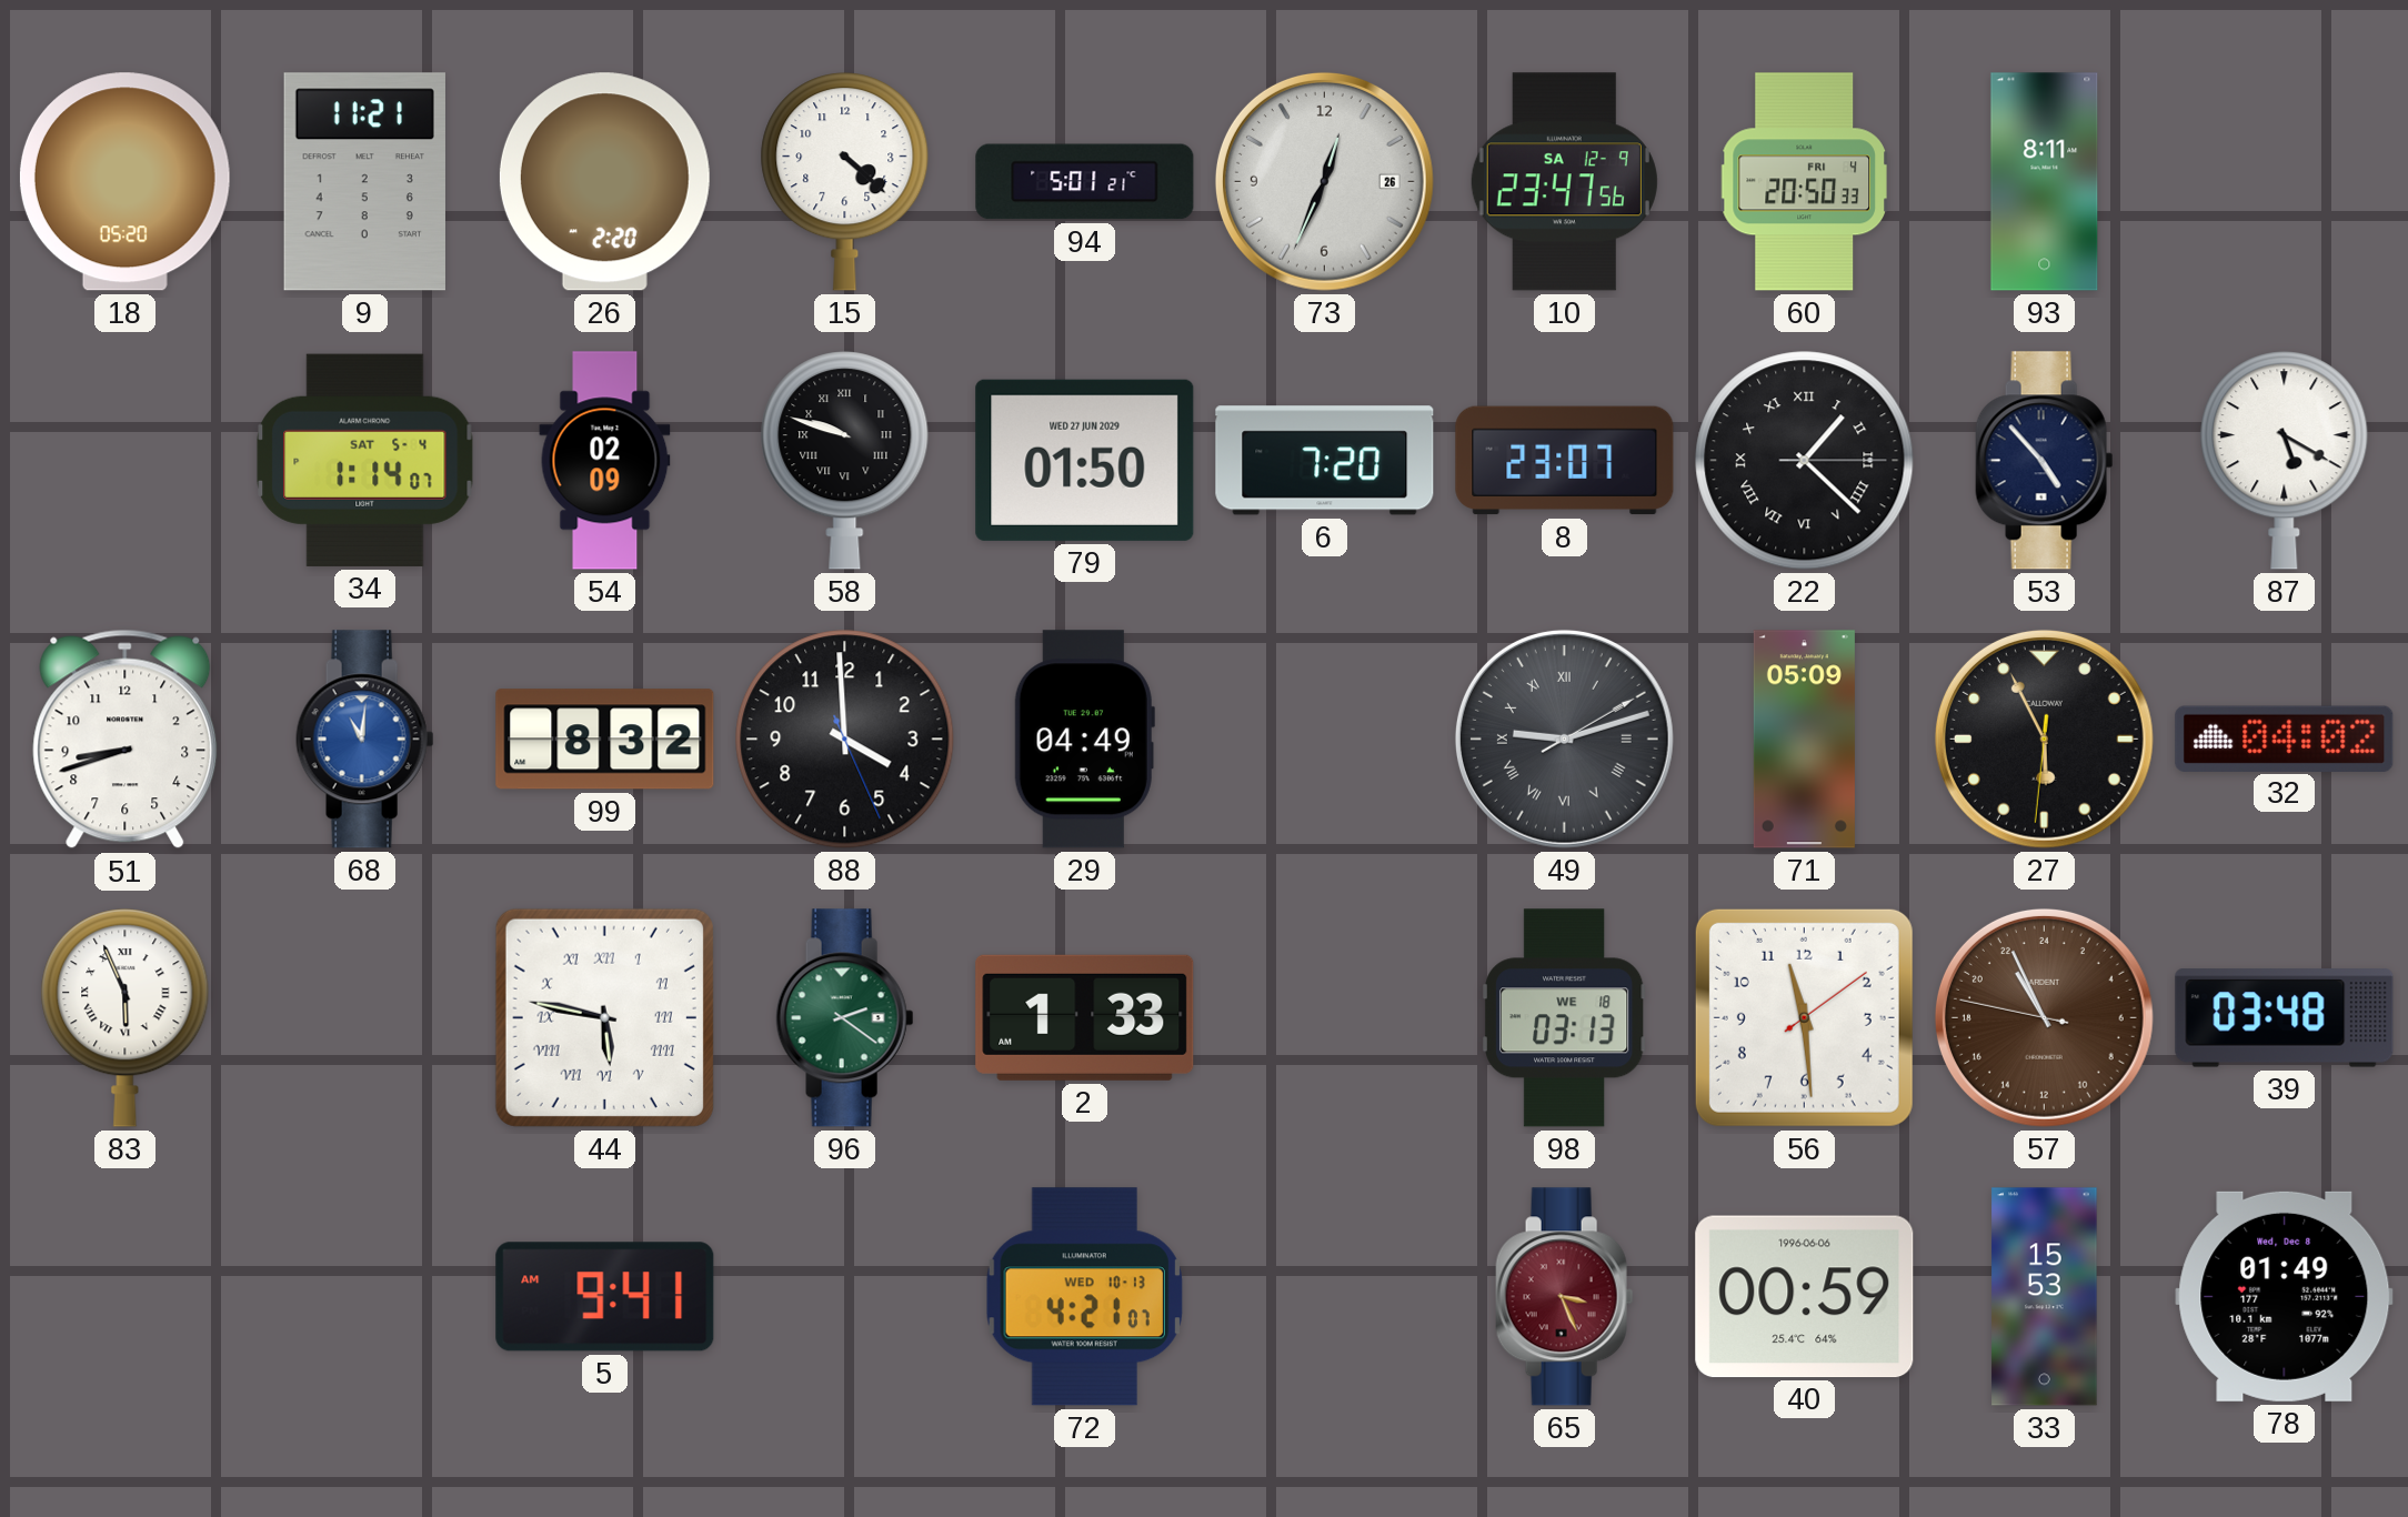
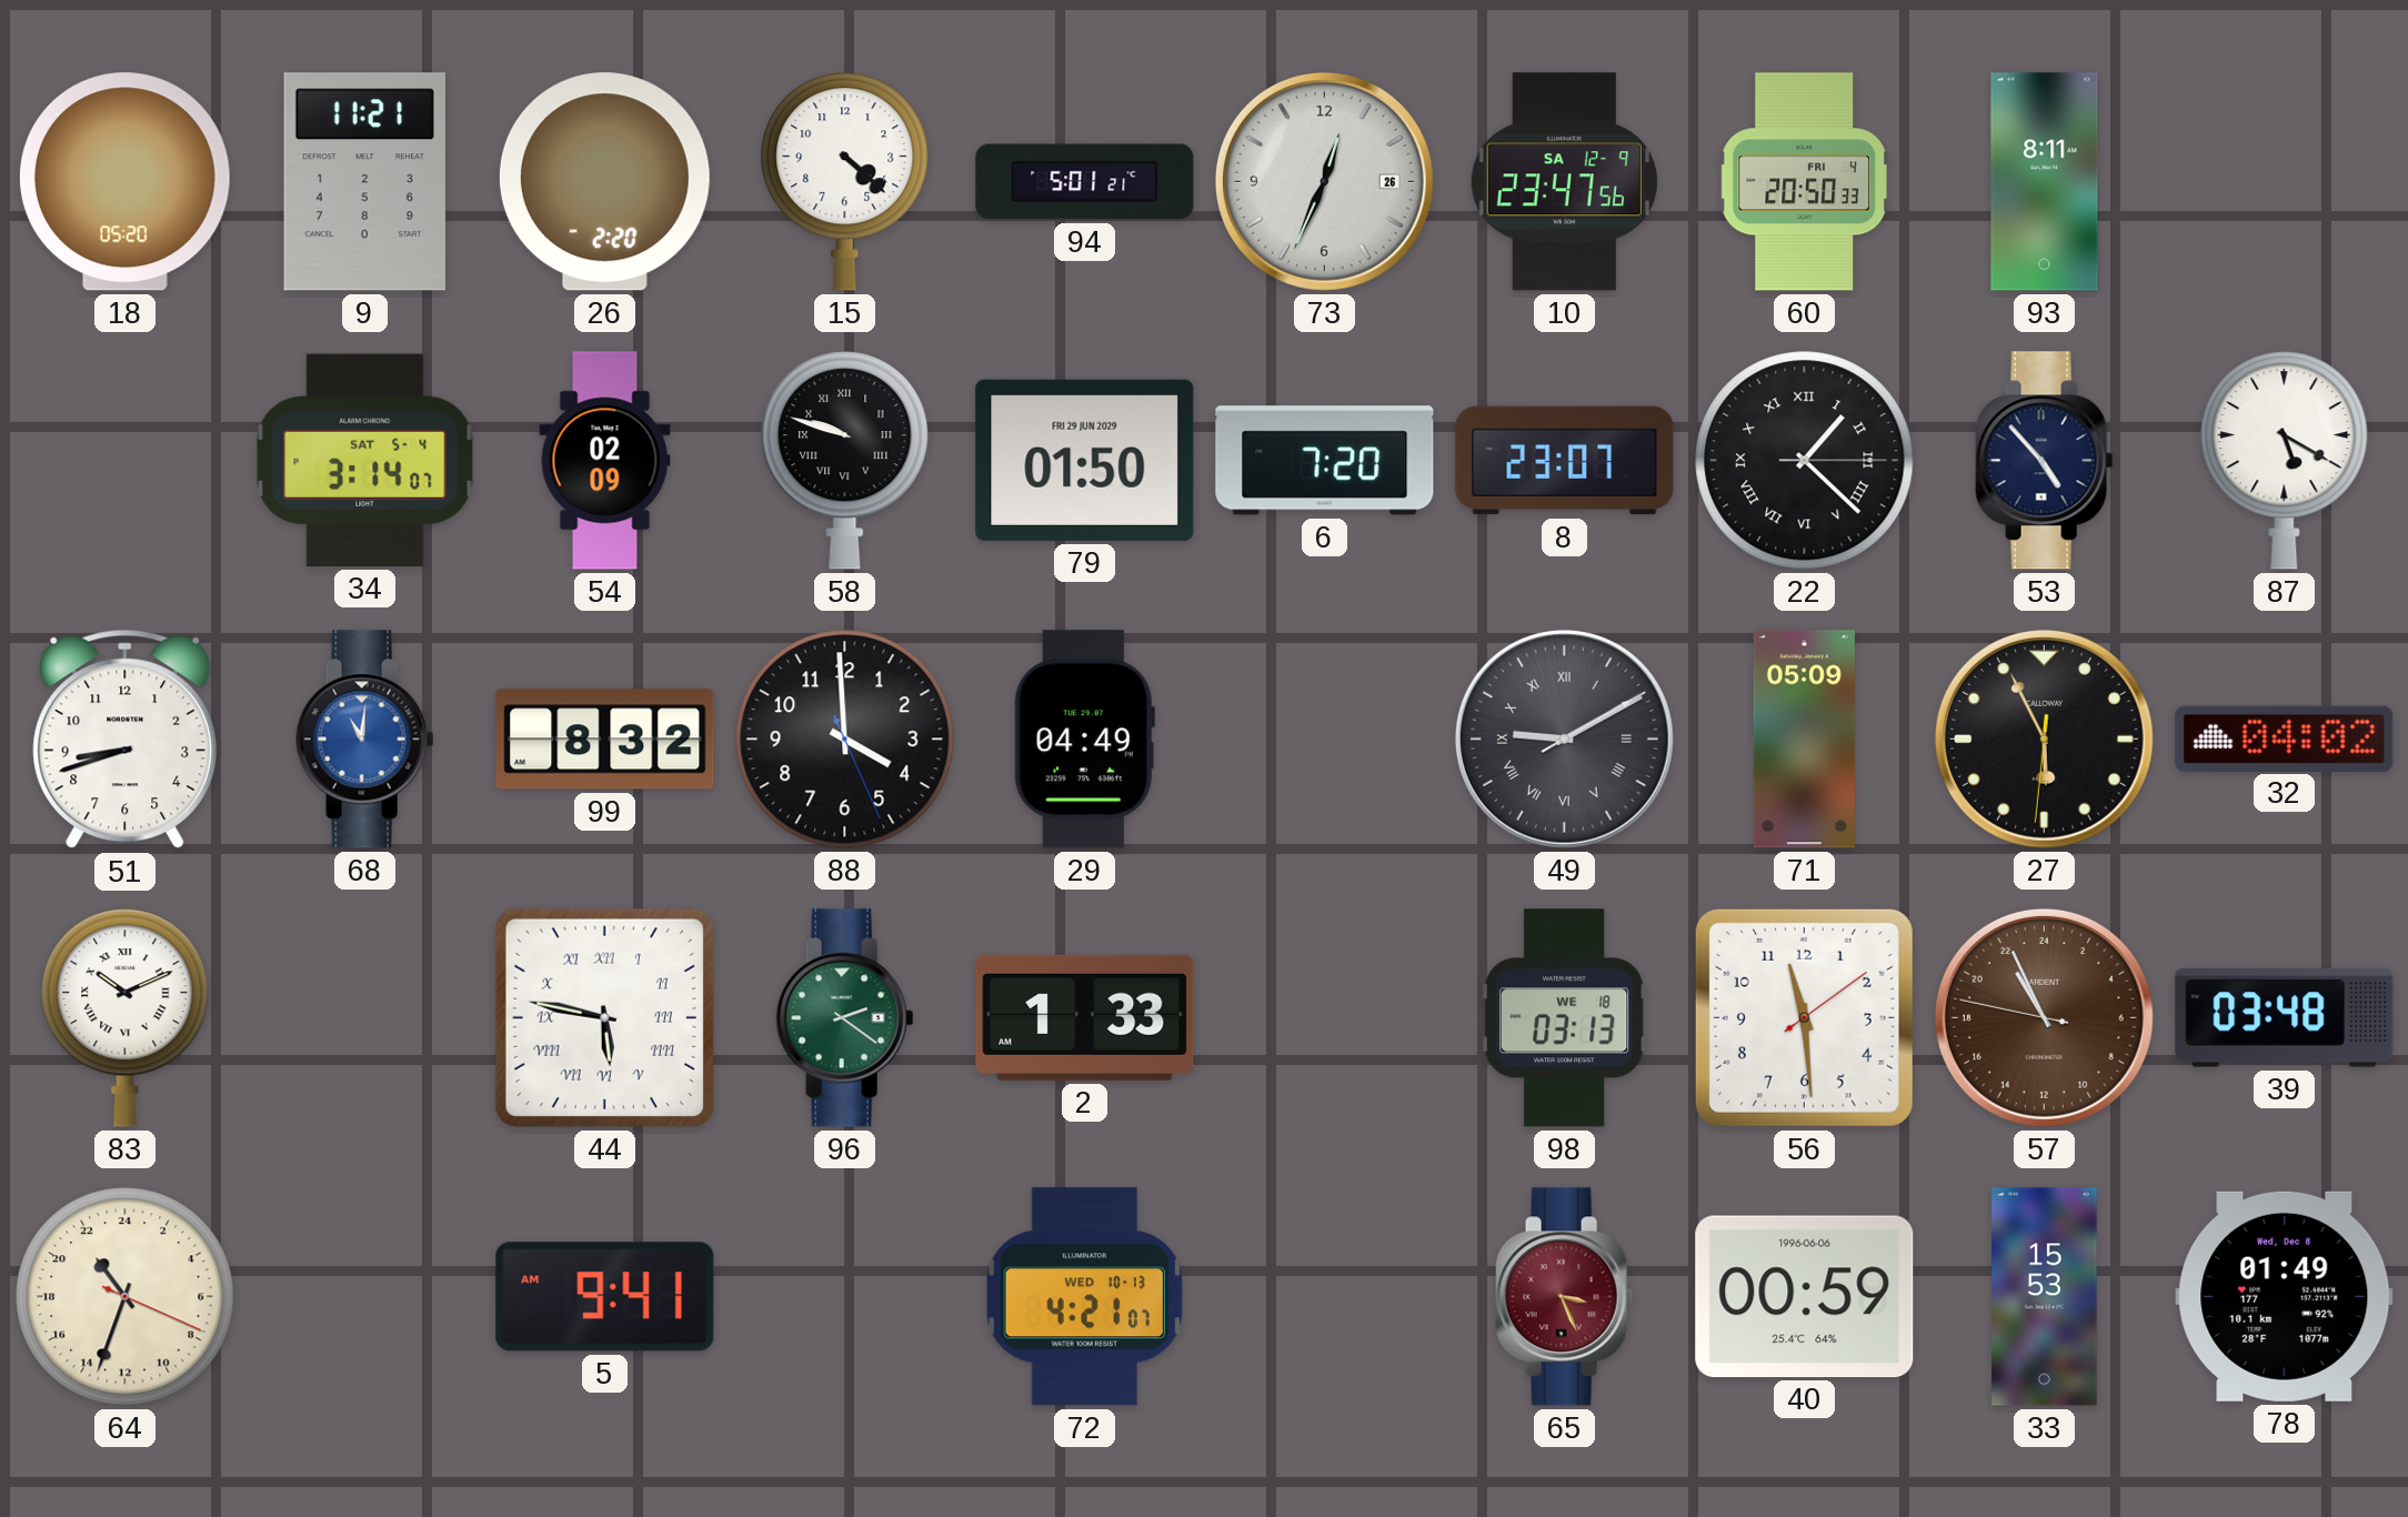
34: 1:14 -> 3:14 (365, 460)
79 date: WED 27 JUN 2029 -> FRI 29 JUN 2029 (1085, 460)
49: 9:12 -> 9:10 (1564, 739)
83: 5:56 -> 10:11 (126, 1018)
64: none -> 21:33 (126, 1297)
